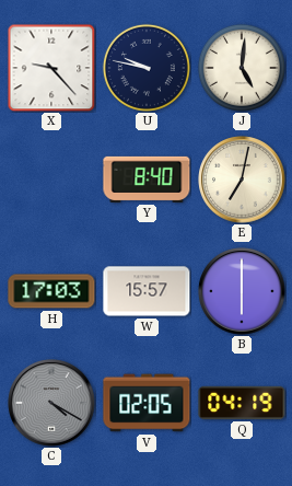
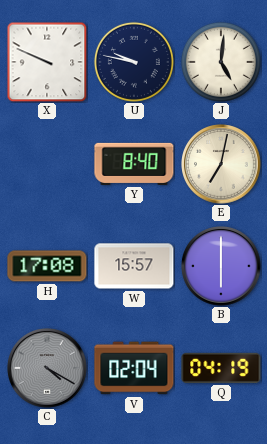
X: 9:23 -> 9:49 (47, 62)
H: 17:03 -> 17:08 (47, 266)
V: 02:05 -> 02:04 (134, 368)
